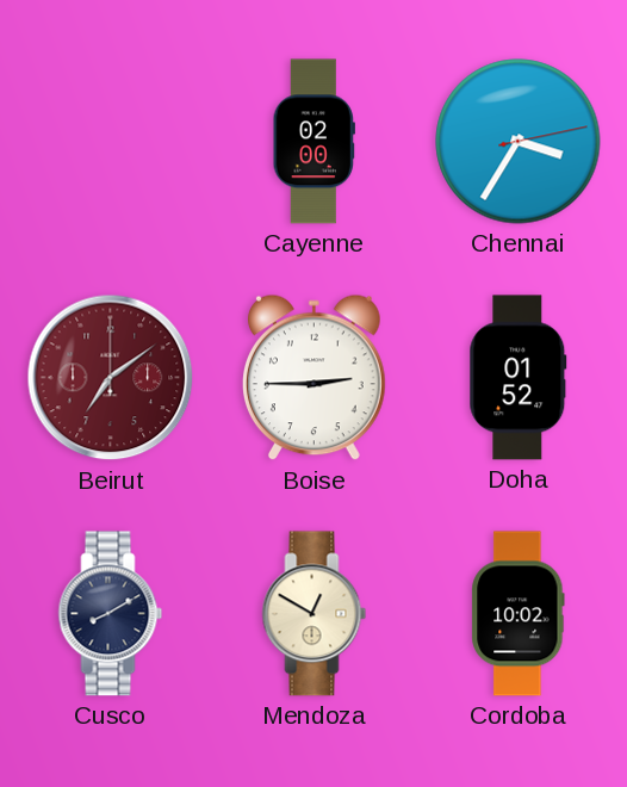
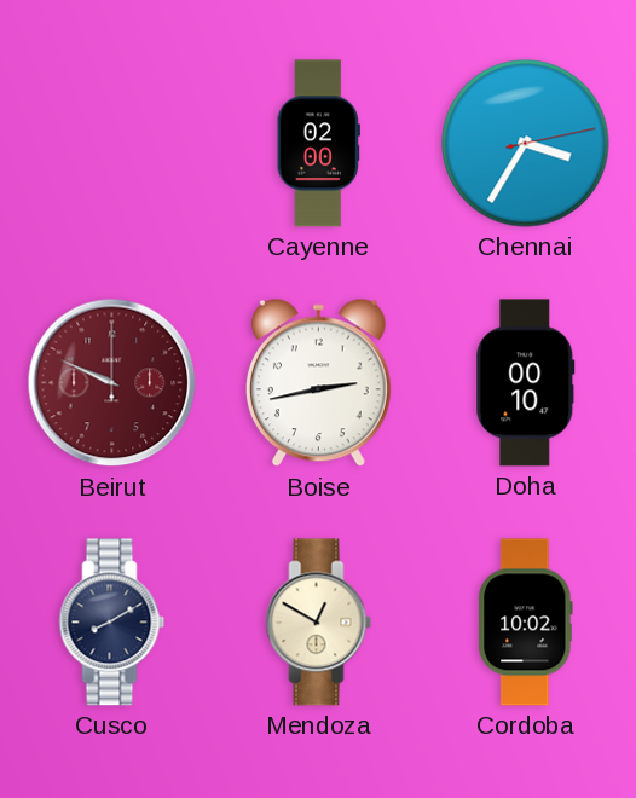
Beirut: 7:09 -> 9:49 (112, 383)
Boise: 2:45 -> 2:43 (319, 383)
Doha: 01:52 -> 00:10 (526, 383)
